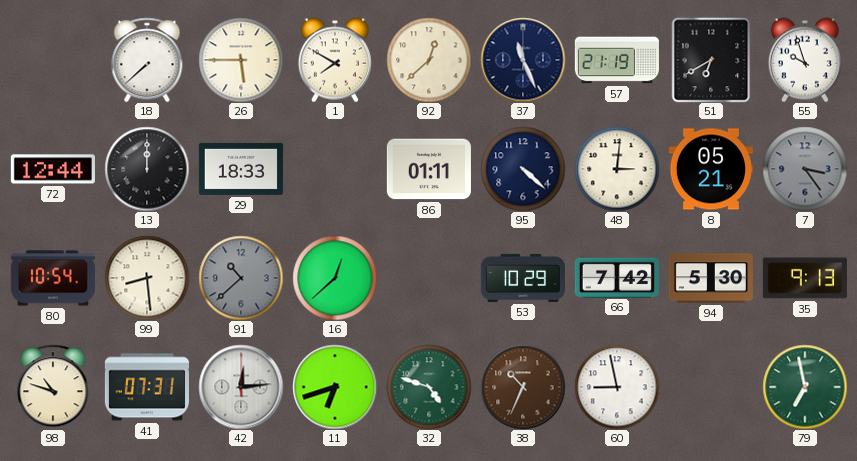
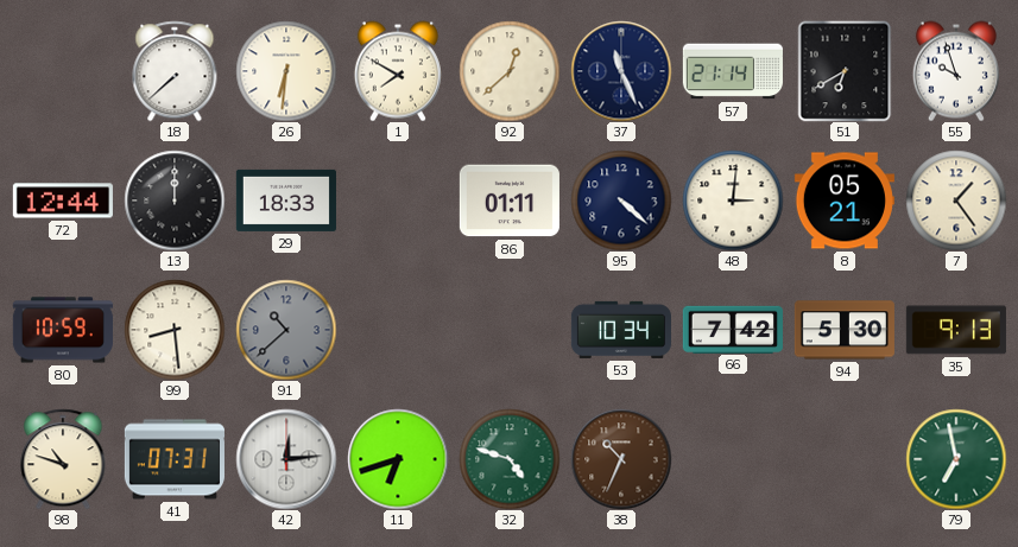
26: 5:45 -> 6:31 (286, 71)
57: 21:19 -> 21:14 (733, 71)
7: 3:24 -> 1:24 (956, 201)
7 dial: grey -> cream (956, 201)
80: 10:54 -> 10:59 (63, 330)
16: 12:38 -> none (335, 278)
53: 10:29 -> 10:34 (621, 330)
60: 8:58 -> none (617, 387)
